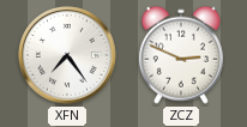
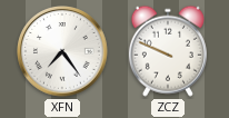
ZCZ: 2:49 -> 9:49 (168, 51)
